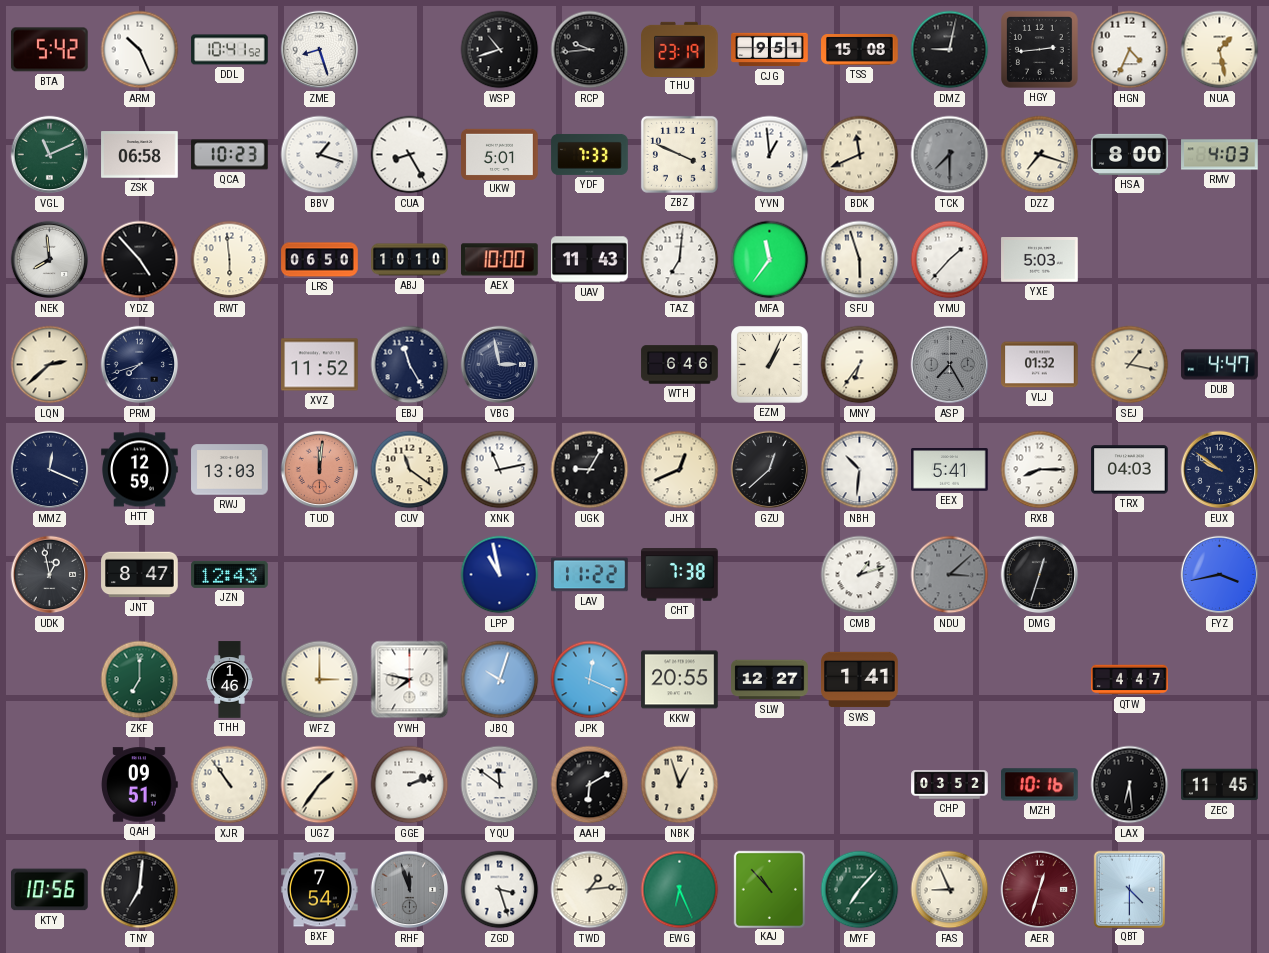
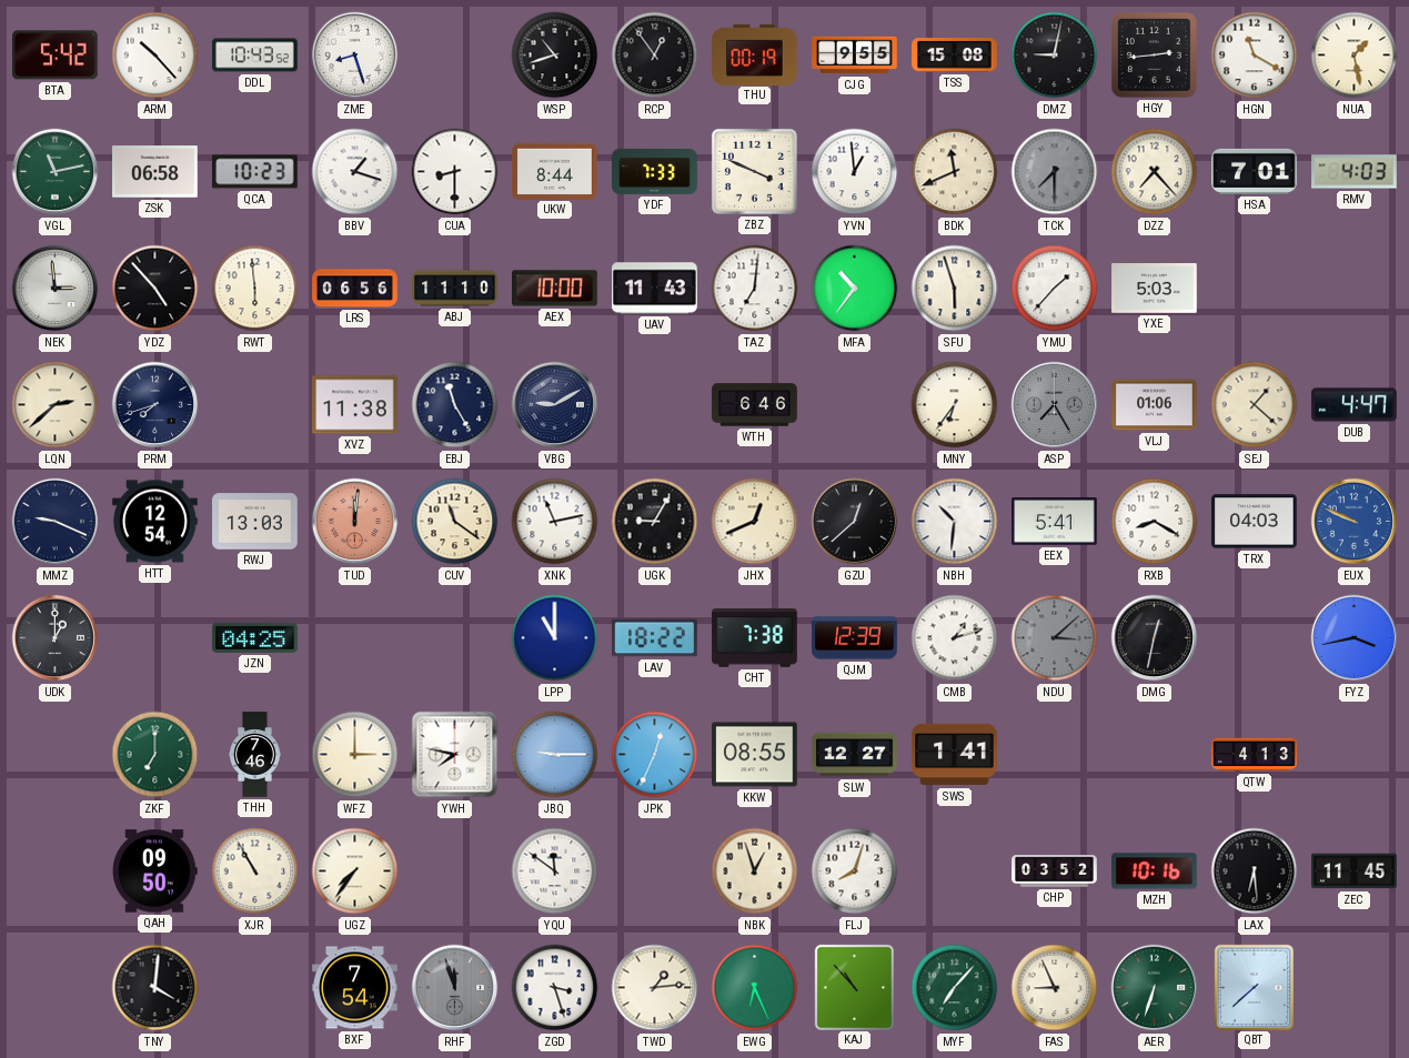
ARM: 10:26 -> 10:23 (155, 56)
DDL: 10:41 -> 10:43 (255, 56)
RCP: 9:44 -> 12:54 (655, 56)
THU: 23:19 -> 00:19 (755, 54)
CJG: 9:51 -> 9:55 (855, 56)
HGN: 4:34 -> 11:20 (1255, 56)
VGL: 11:11 -> 11:13 (56, 172)
CUA: 8:25 -> 8:30 (455, 172)
UKW: 5:01 -> 8:44 (555, 171)
DZZ: 7:18 -> 7:23 (1155, 172)
HSA: 8:00 -> 7:01 (1255, 171)
NEK: 7:59 -> 2:59 (56, 289)
LRS: 06:50 -> 06:56 (355, 289)
ABJ: 10:10 -> 11:10 (455, 289)
MFA: 11:36 -> 10:36 (855, 289)
XVZ: 11:52 -> 11:38 (355, 405)
VBG: 2:58 -> 9:10 (555, 405)
EZM: 1:04 -> none (770, 365)
VLJ: 01:32 -> 01:06 (1155, 405)
SEJ: 1:17 -> 1:22 (1255, 405)
MMZ: 12:19 -> 9:19 (56, 522)
HTT: 12:59 -> 12:54 (155, 522)
RXB: 8:15 -> 8:20 (1155, 522)
EUX: 9:51 -> 9:49 (1355, 522)
EUX dial: navy -> blue (1355, 522)
UDK: 12:58 -> 1:00 (56, 638)
JNT: 8:47 -> none (140, 575)
JZN: 12:43 -> 04:25 (255, 637)
LPP: 10:58 -> 11:00 (555, 638)
LAV: 11:22 -> 18:22 (655, 638)
QJM: none -> 12:39 (855, 638)
DMG: 12:33 -> 12:32 (1155, 638)
THH: 1:46 -> 7:46 (255, 755)
JBQ: 10:03 -> 9:15 (555, 755)
JPK: 12:19 -> 12:34 (655, 755)
KKW: 20:55 -> 08:55 (755, 755)
QTW: 4:47 -> 4:13 (1255, 755)
QAH: 09:51 -> 09:50 (155, 871)
XJR: 10:54 -> 10:55 (255, 871)
UGZ: 1:36 -> 7:36 (355, 871)
GGE: 2:12 -> none (410, 785)
AAH: 6:10 -> none (590, 785)
FLJ: none -> 8:03 (855, 871)
KTY: 10:56 -> none (50, 890)
TNY: 7:01 -> 4:01 (155, 988)
AER: 12:33 -> 6:33 (1155, 988)
AER dial: burgundy -> green (1155, 988)
QBT: 4:30 -> 7:38 (1254, 987)
